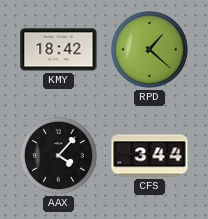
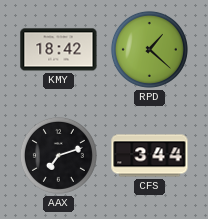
AAX: 4:07 -> 7:12 (58, 155)
